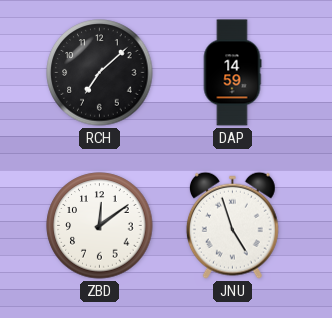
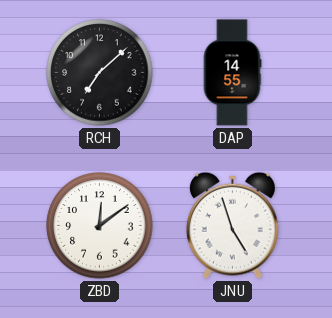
DAP: 14:59 -> 14:55 (232, 73)
